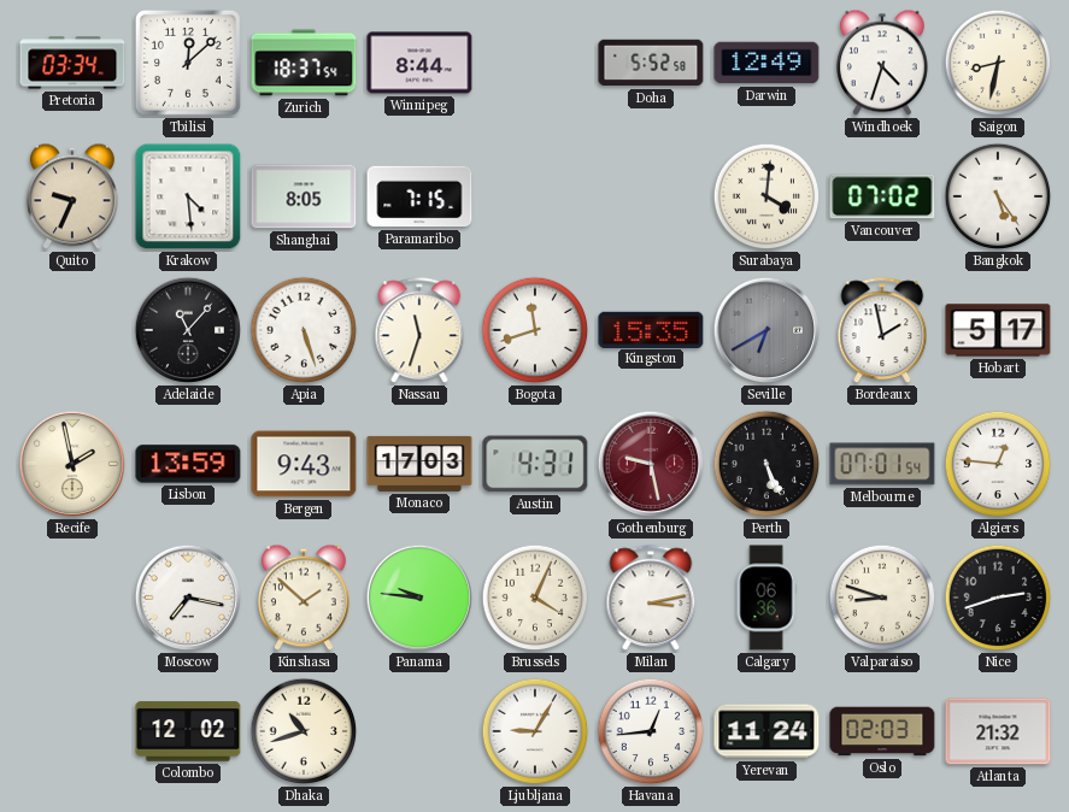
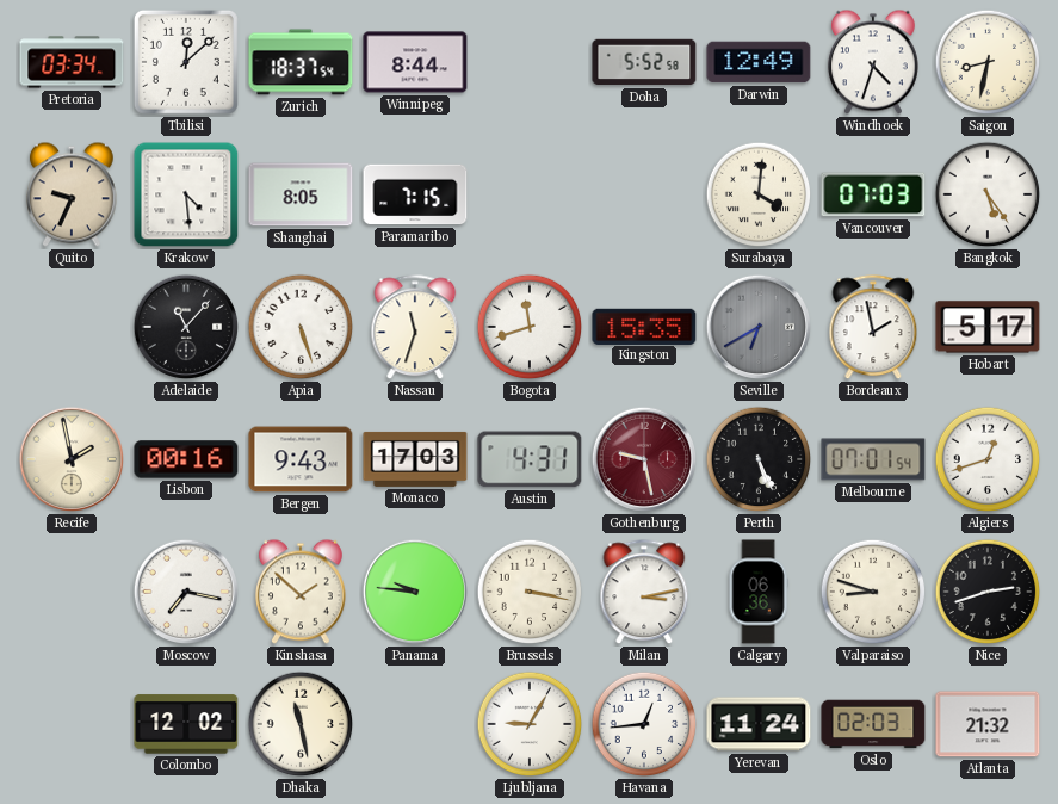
Vancouver: 07:02 -> 07:03 (873, 194)
Lisbon: 13:59 -> 00:16 (186, 459)
Algiers: 12:46 -> 12:42 (988, 459)
Brussels: 4:04 -> 3:17 (530, 592)
Dhaka: 10:42 -> 11:28 (301, 724)
